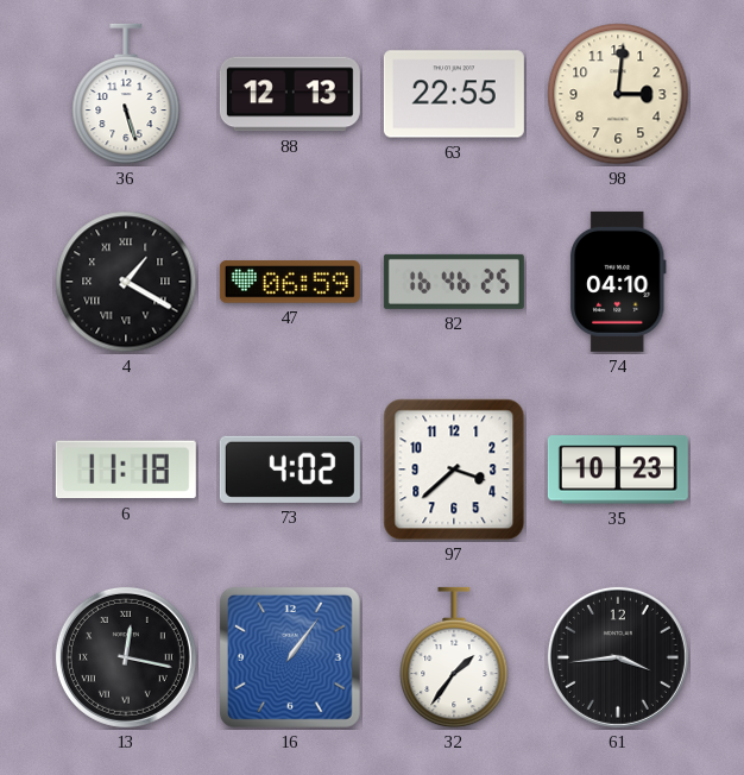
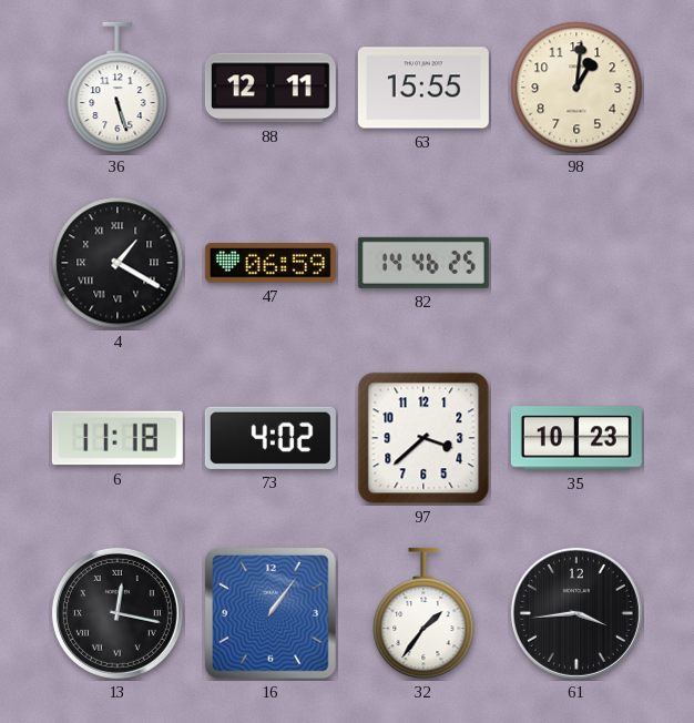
88: 12:13 -> 12:11 (271, 88)
63: 22:55 -> 15:55 (423, 88)
98: 3:01 -> 1:01 (576, 88)
82: 16:46 -> 14:46 (423, 263)
74: 04:10 -> none (618, 282)
